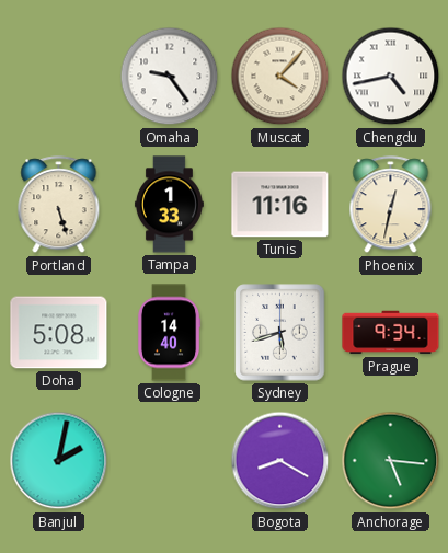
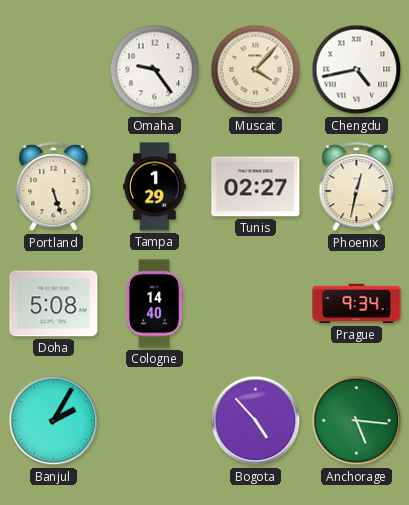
Tampa: 1:33 -> 1:29 (154, 187)
Tunis: 11:16 -> 02:27 (256, 187)
Sydney: 5:42 -> none (280, 333)
Banjul: 2:02 -> 2:05 (54, 421)
Bogota: 8:20 -> 4:53 (256, 421)
